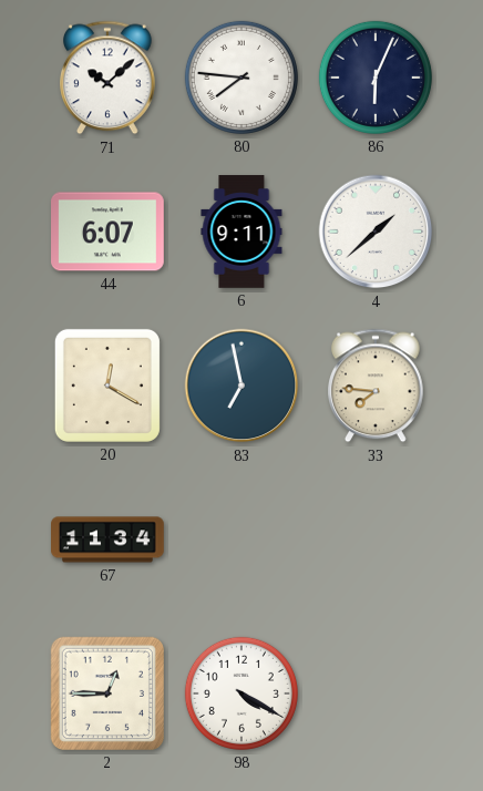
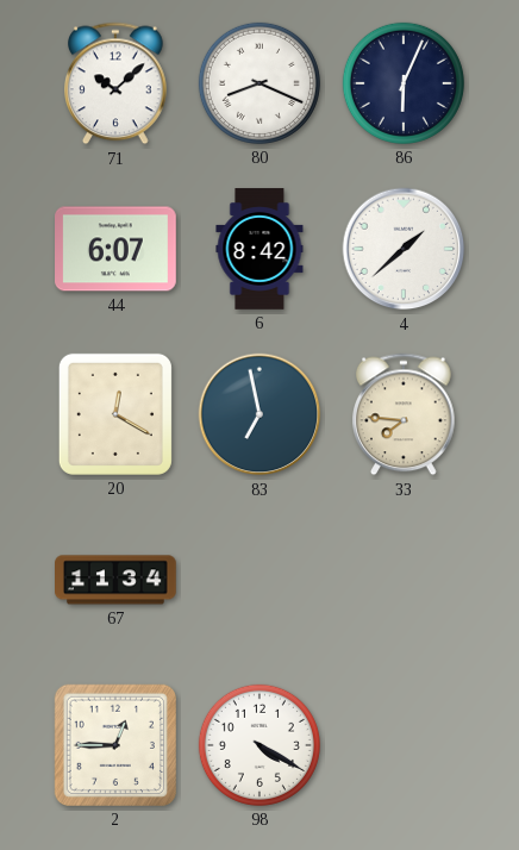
80: 7:46 -> 8:19 (259, 83)
6: 9:11 -> 8:42 (259, 249)
